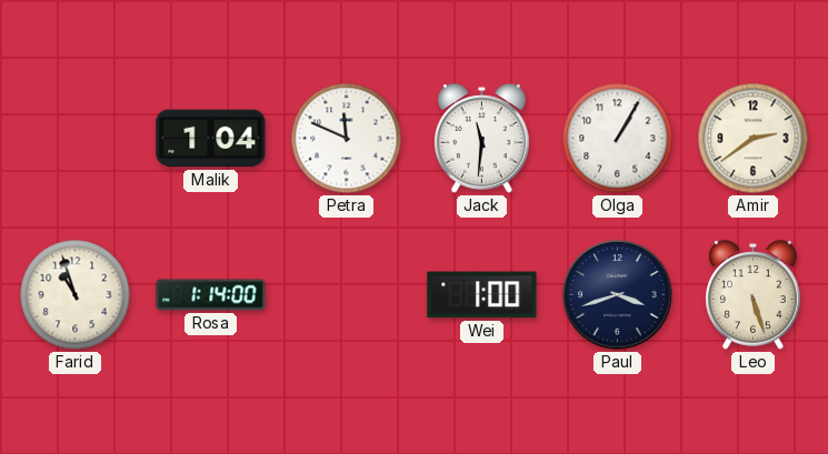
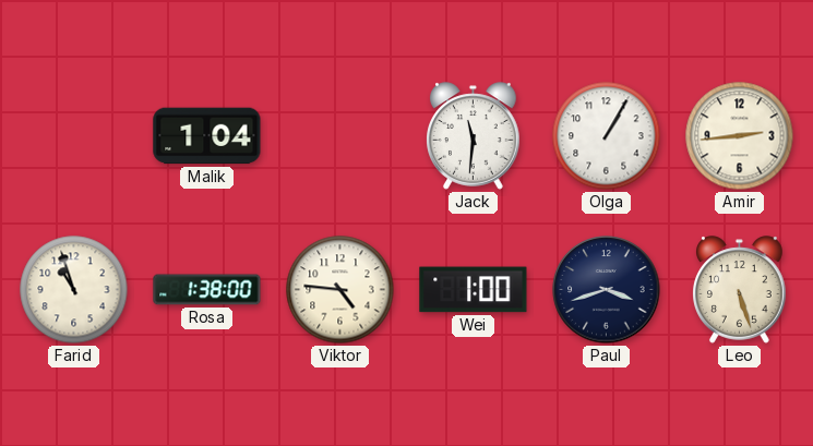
Petra: 11:49 -> none (347, 139)
Amir: 2:39 -> 2:44 (740, 136)
Rosa: 1:14 -> 1:38 (207, 290)
Viktor: none -> 4:46 (340, 290)
